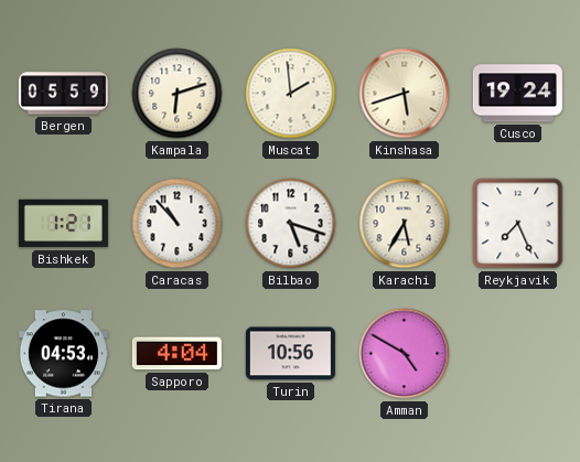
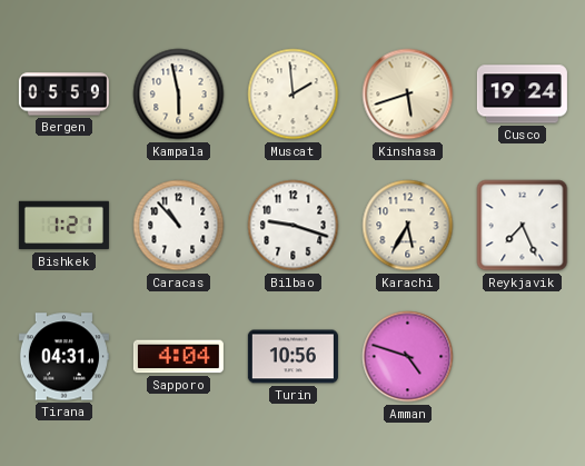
Kampala: 6:12 -> 5:58 (179, 95)
Bilbao: 5:18 -> 9:18 (294, 226)
Tirana: 04:53 -> 04:31 (63, 357)
Amman: 4:50 -> 4:48 (408, 357)
